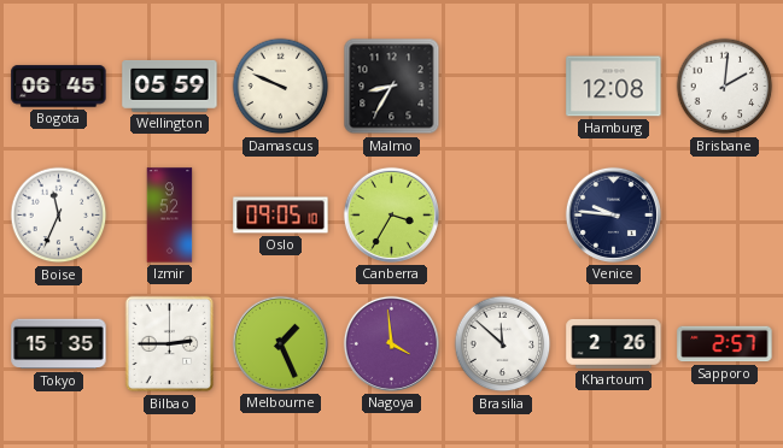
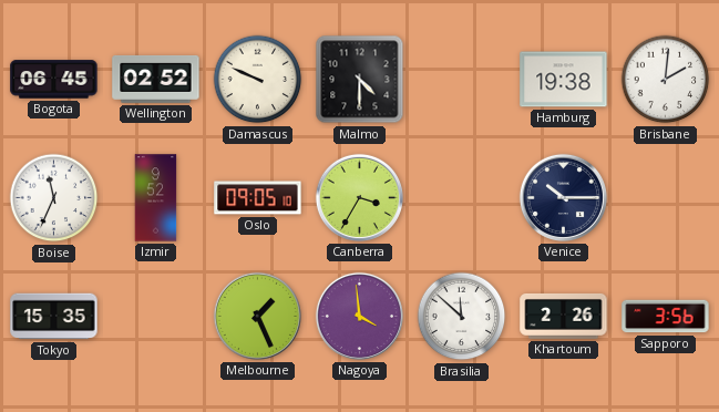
Wellington: 05:59 -> 02:52 (156, 79)
Malmo: 8:35 -> 4:30 (360, 80)
Hamburg: 12:08 -> 19:38 (564, 80)
Venice: 9:46 -> 10:15 (563, 197)
Bilbao: 2:45 -> none (170, 344)
Sapporo: 2:57 -> 3:56 (666, 317)
